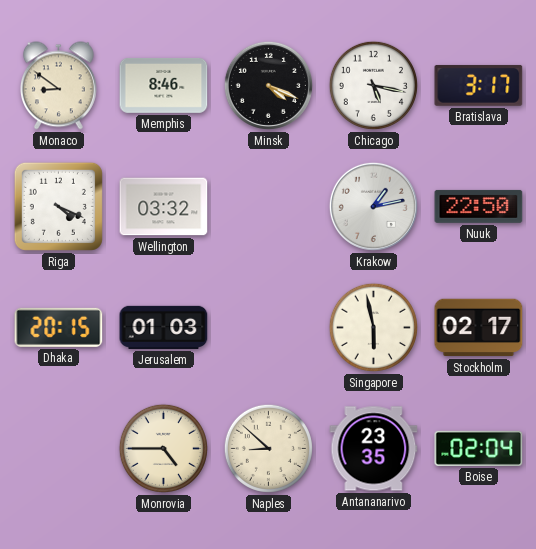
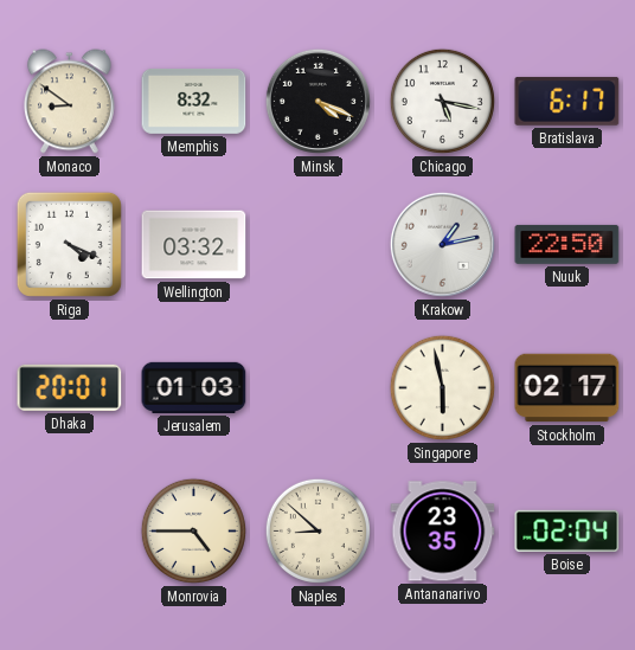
Memphis: 8:46 -> 8:32 (194, 101)
Bratislava: 3:17 -> 6:17 (567, 101)
Dhaka: 20:15 -> 20:01 (70, 387)
